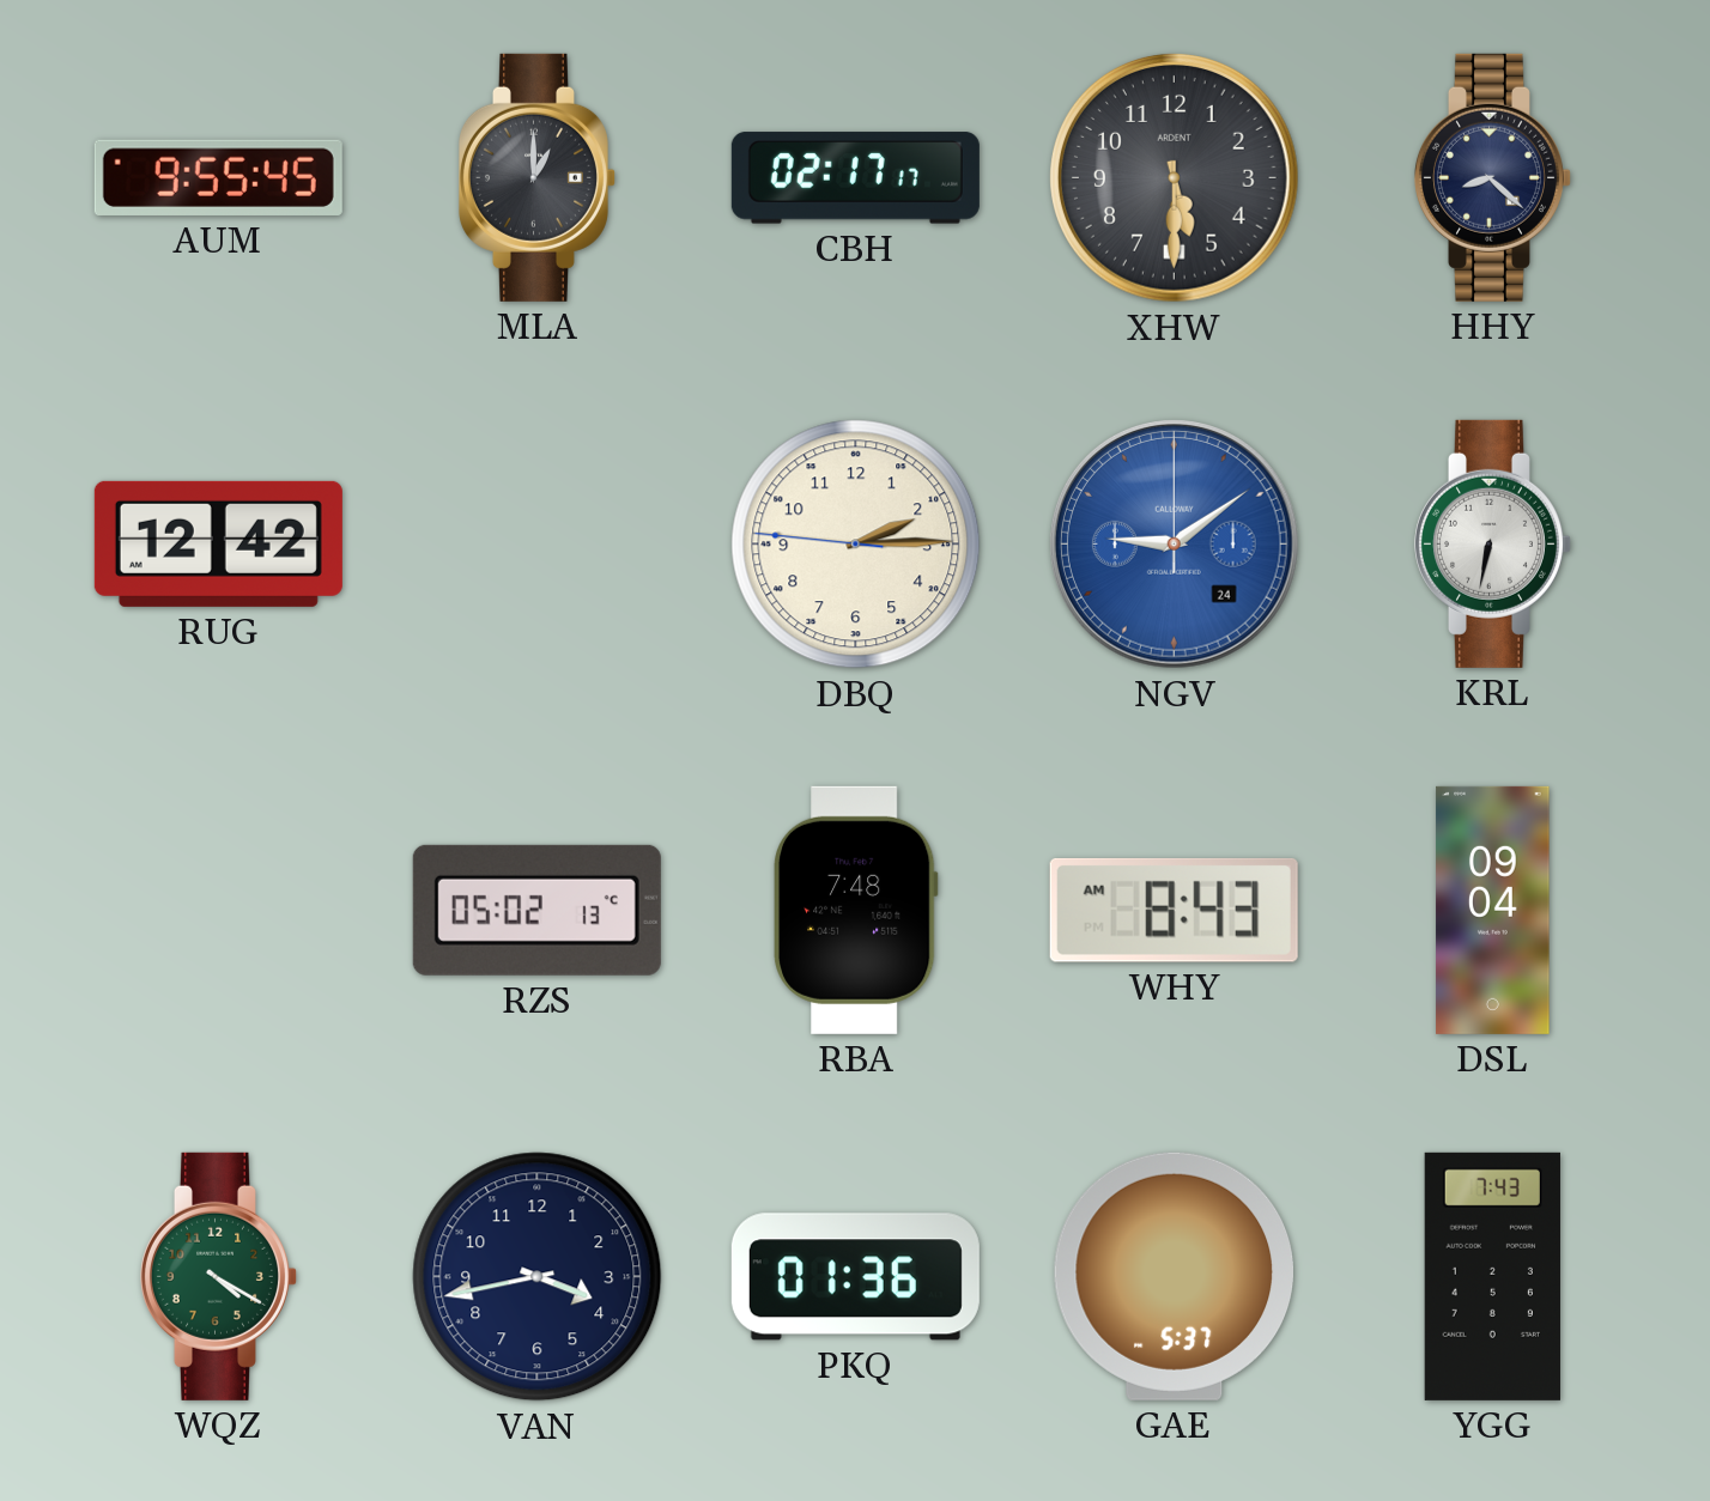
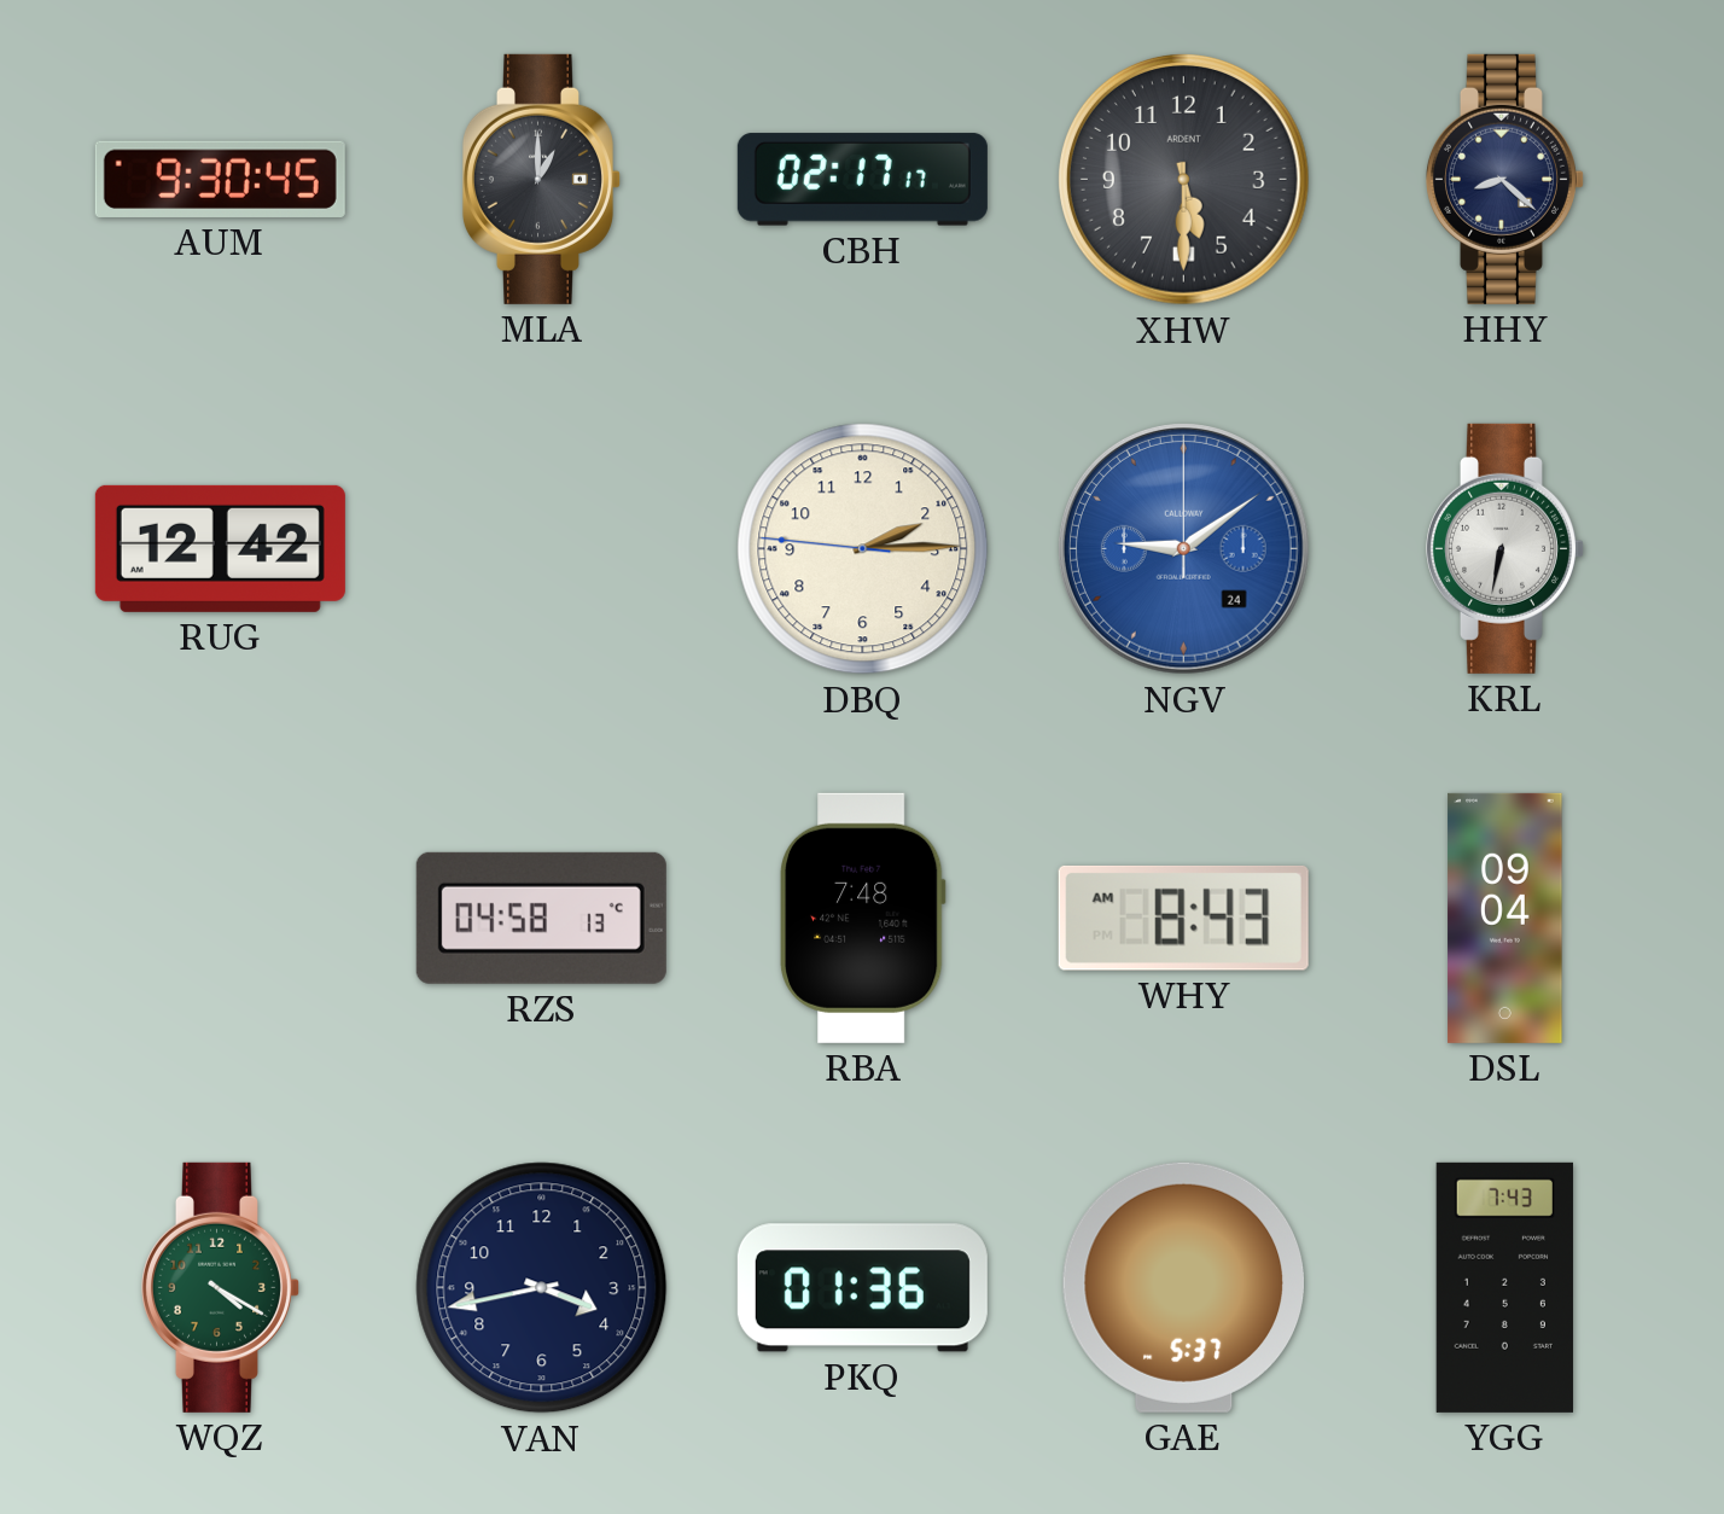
AUM: 9:55 -> 9:30 (220, 179)
RZS: 05:02 -> 04:58 (541, 918)
